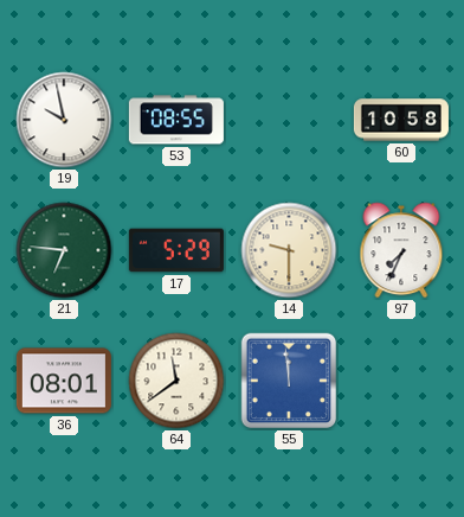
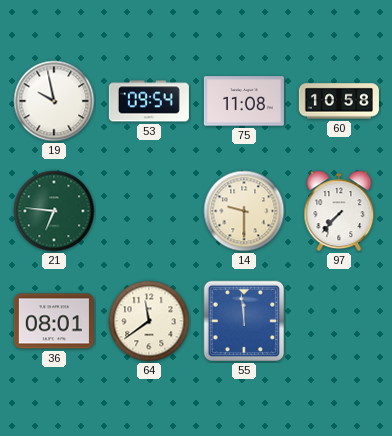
53: 08:55 -> 09:54 (149, 101)
75: none -> 11:08 (244, 101)
17: 5:29 -> none (176, 250)
97: 7:34 -> 7:37 (339, 211)
